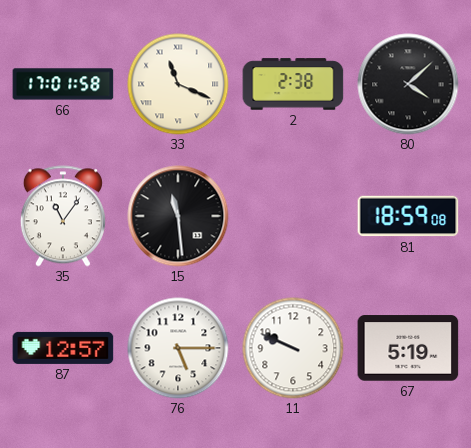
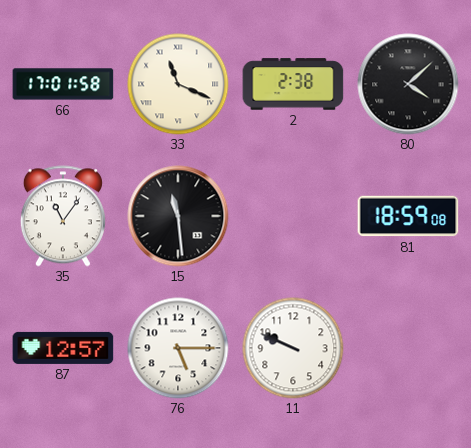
67: 5:19 -> none (408, 348)
